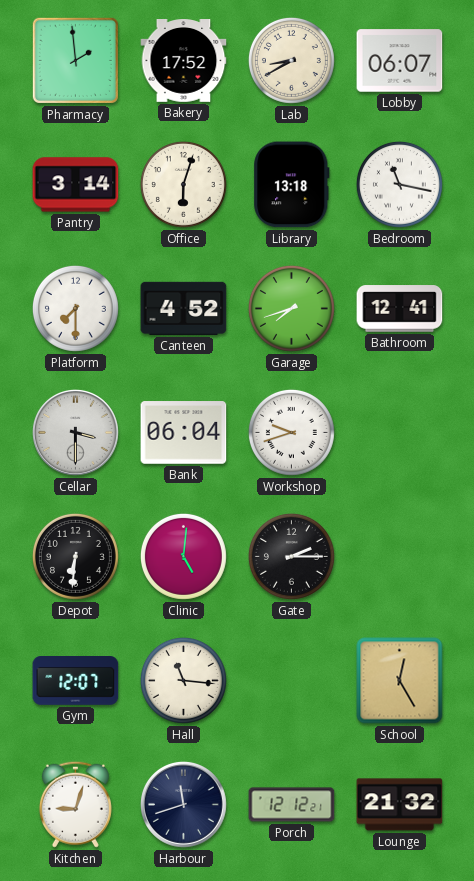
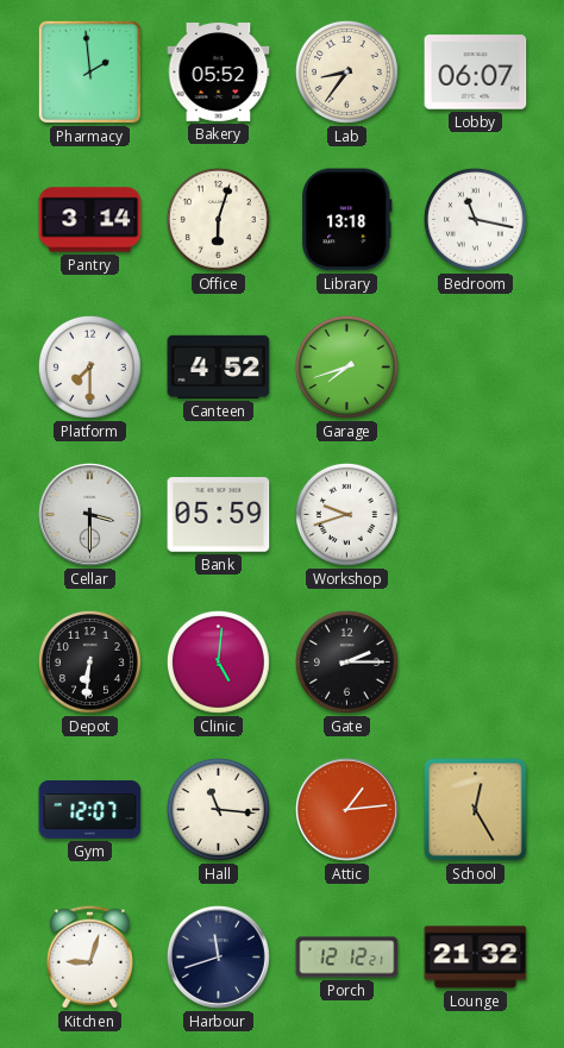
Bakery: 17:52 -> 05:52 (219, 73)
Lab: 8:40 -> 8:36 (346, 71)
Bathroom: 12:41 -> none (400, 309)
Bank: 06:04 -> 05:59 (219, 515)
Attic: none -> 1:14 (347, 810)
